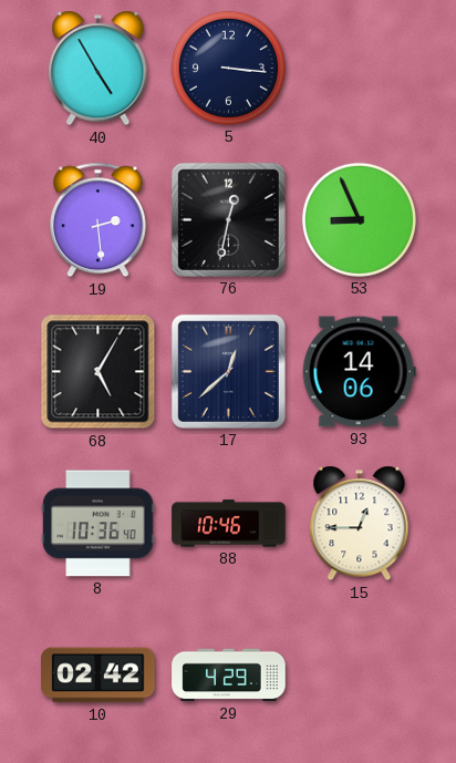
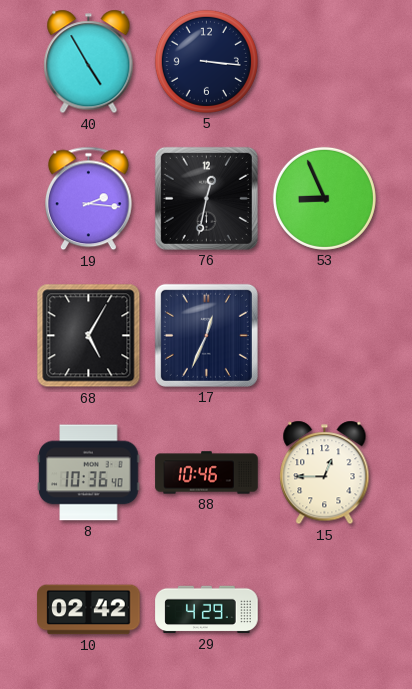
19: 2:29 -> 2:16 (88, 199)
17: 12:38 -> 12:34 (206, 335)
93: 14:06 -> none (359, 372)
